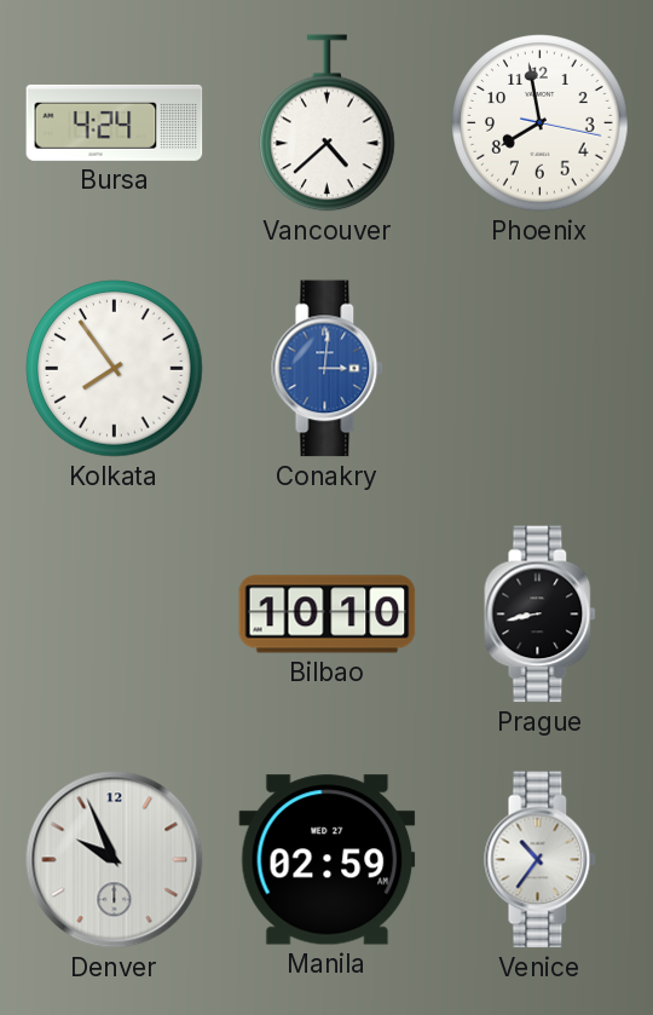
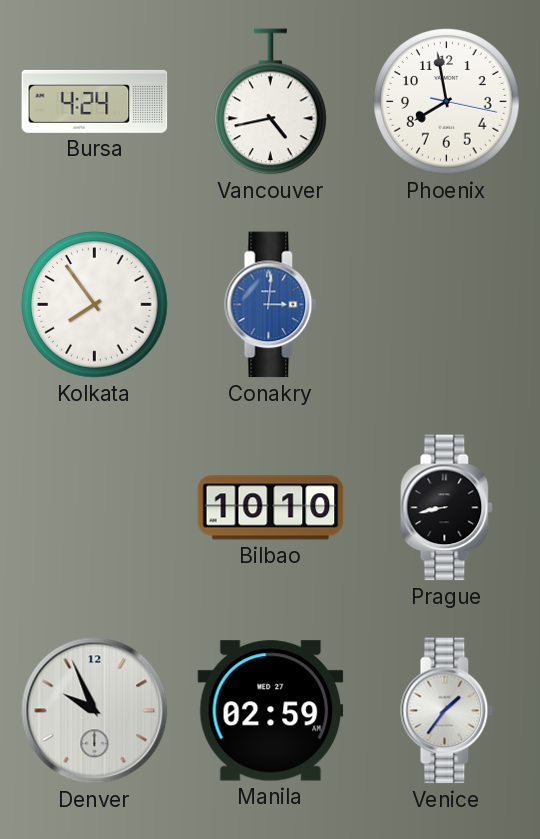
Vancouver: 4:38 -> 4:43 (271, 102)
Venice: 10:36 -> 1:36 (447, 711)
